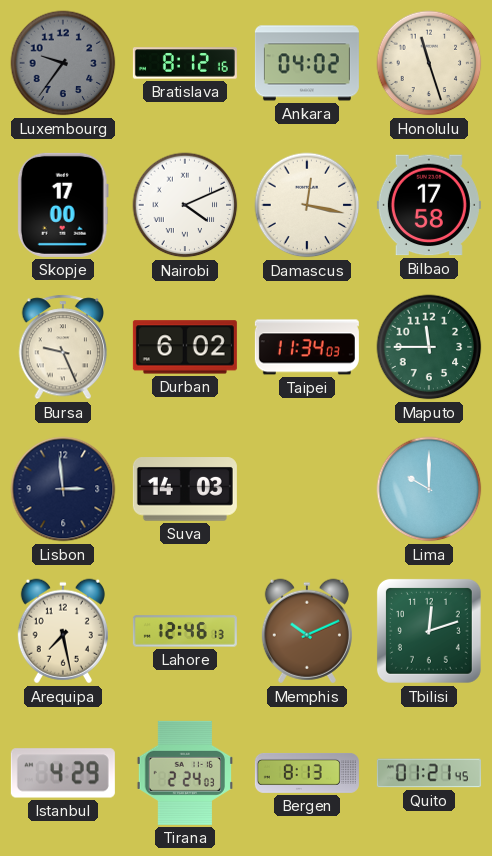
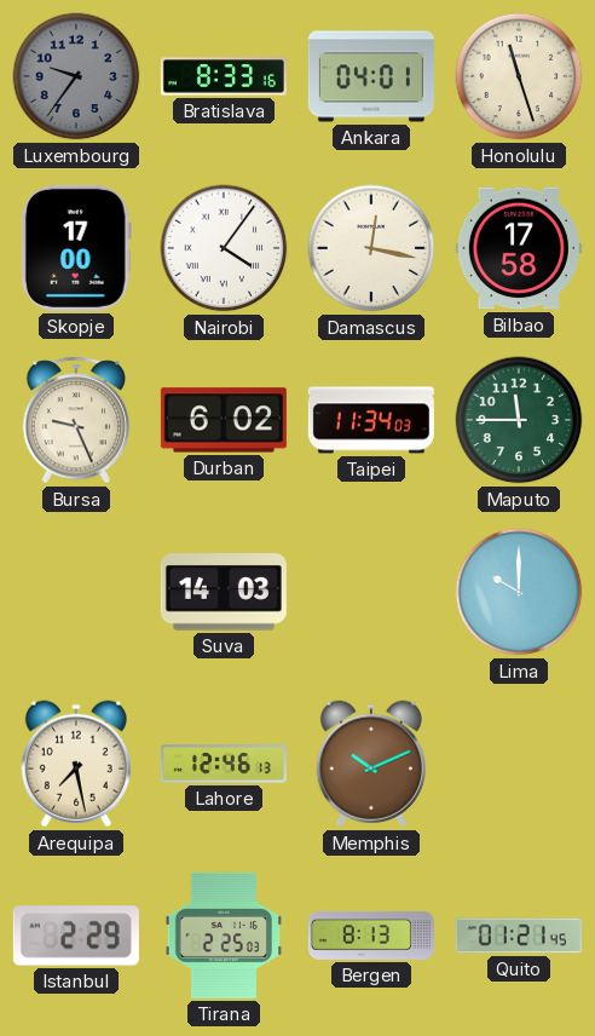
Bratislava: 8:12 -> 8:33 (224, 76)
Ankara: 04:02 -> 04:01 (371, 76)
Nairobi: 4:11 -> 4:06 (224, 248)
Lisbon: 2:59 -> none (63, 489)
Tbilisi: 12:12 -> none (429, 631)
Istanbul: 4:29 -> 2:29 (76, 936)
Tirana: 2:24 -> 2:25 (224, 936)
